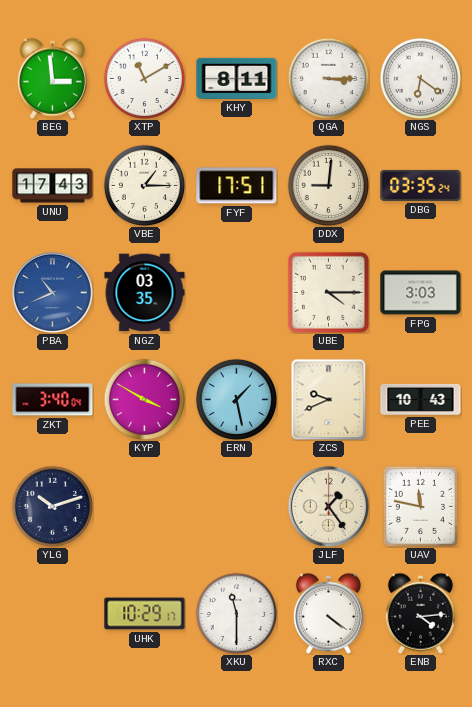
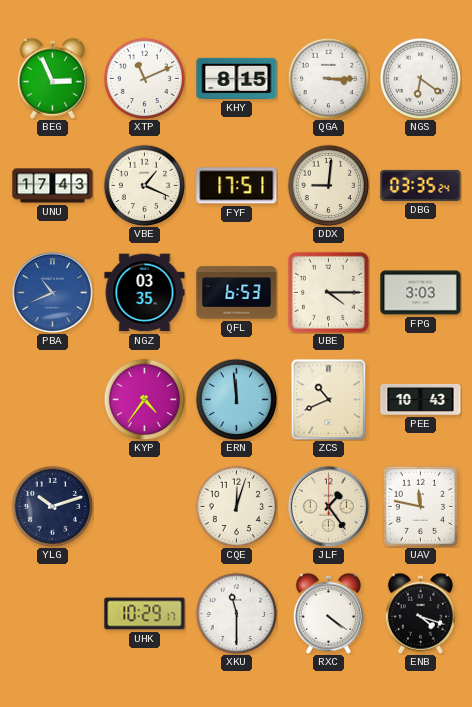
BEG: 2:59 -> 2:56 (52, 78)
XTP: 11:10 -> 11:11 (144, 78)
KHY: 8:11 -> 8:15 (237, 78)
VBE: 1:15 -> 1:19 (144, 185)
QFL: none -> 6:53 (237, 293)
ZKT: 3:40 -> none (53, 400)
KYP: 3:50 -> 4:36 (144, 399)
ERN: 1:28 -> 11:59 (236, 399)
ZCS: 9:41 -> 10:41 (329, 399)
CQE: none -> 12:03 (236, 506)
ENB: 4:14 -> 4:18 (420, 613)
